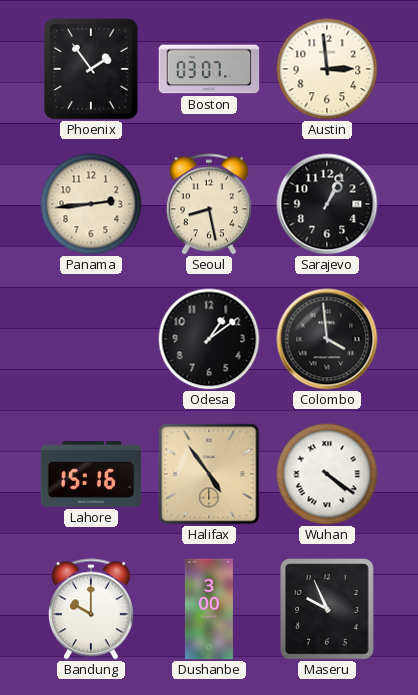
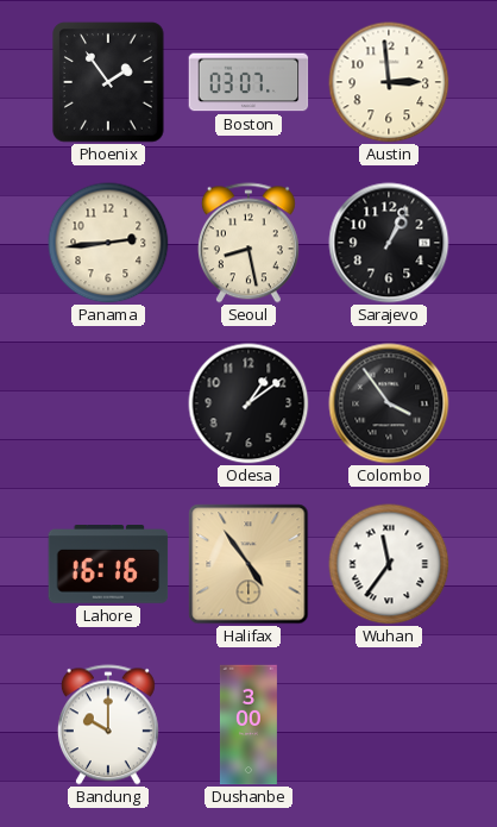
Colombo: 3:59 -> 3:54 (389, 403)
Lahore: 15:16 -> 16:16 (108, 565)
Wuhan: 4:21 -> 11:36 (389, 564)
Maseru: 9:56 -> none (327, 609)
